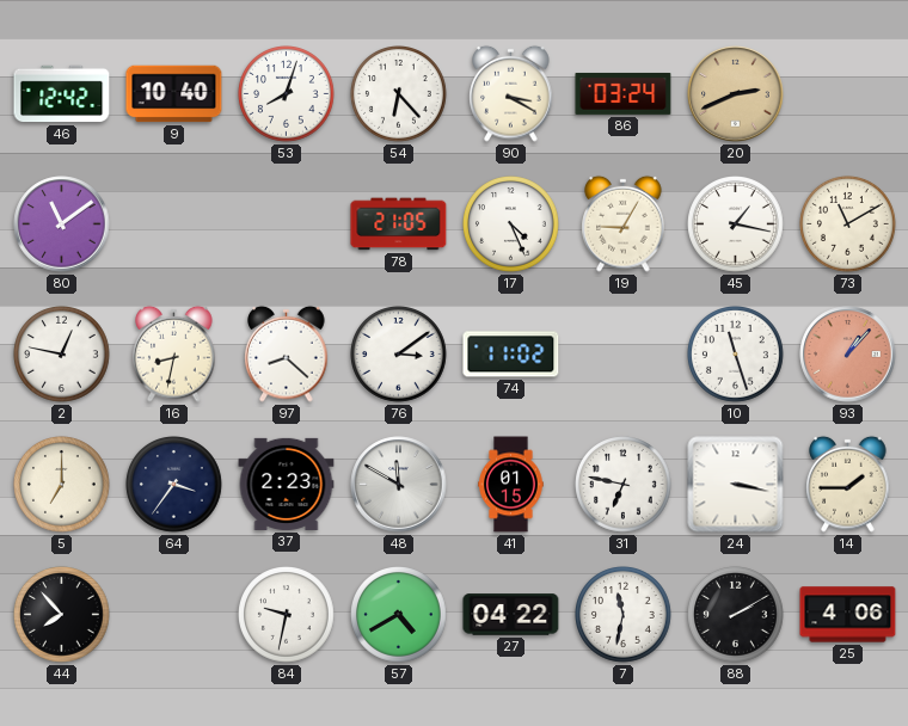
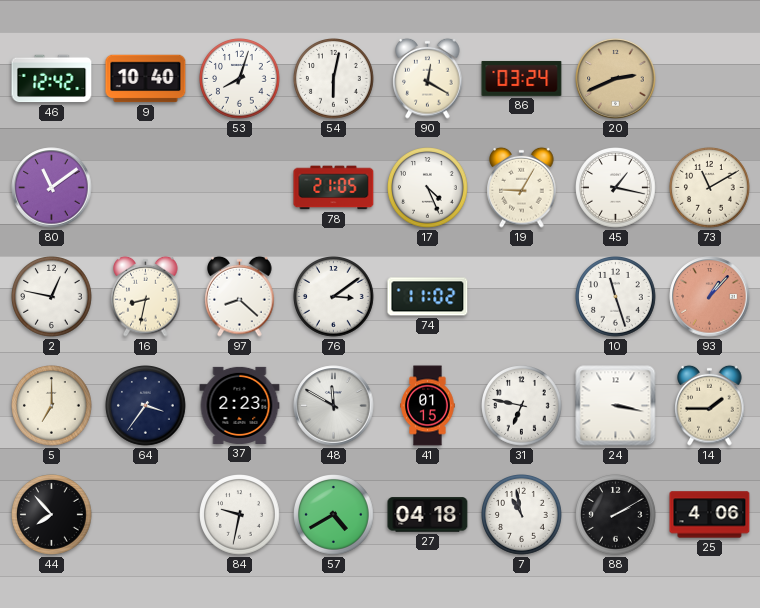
54: 6:23 -> 6:02 (334, 79)
90: 3:20 -> 12:20 (428, 78)
27: 04:22 -> 04:18 (428, 515)
7: 11:32 -> 10:58 (522, 515)
